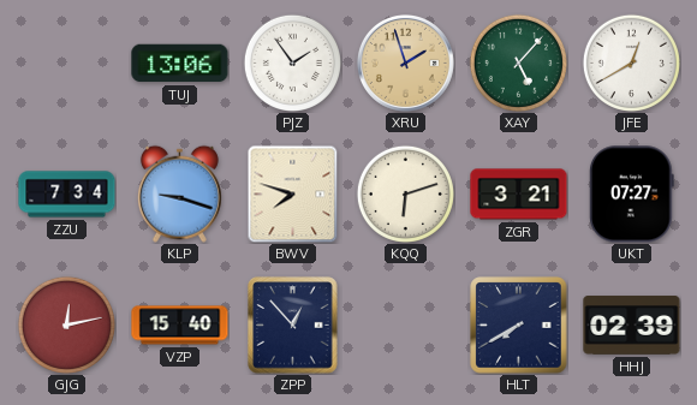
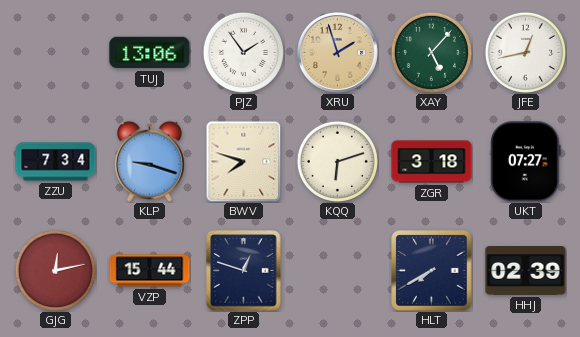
JFE: 12:40 -> 12:43 (525, 52)
ZGR: 3:21 -> 3:18 (432, 162)
VZP: 15:40 -> 15:44 (150, 271)
ZPP: 12:53 -> 12:48 (244, 271)
